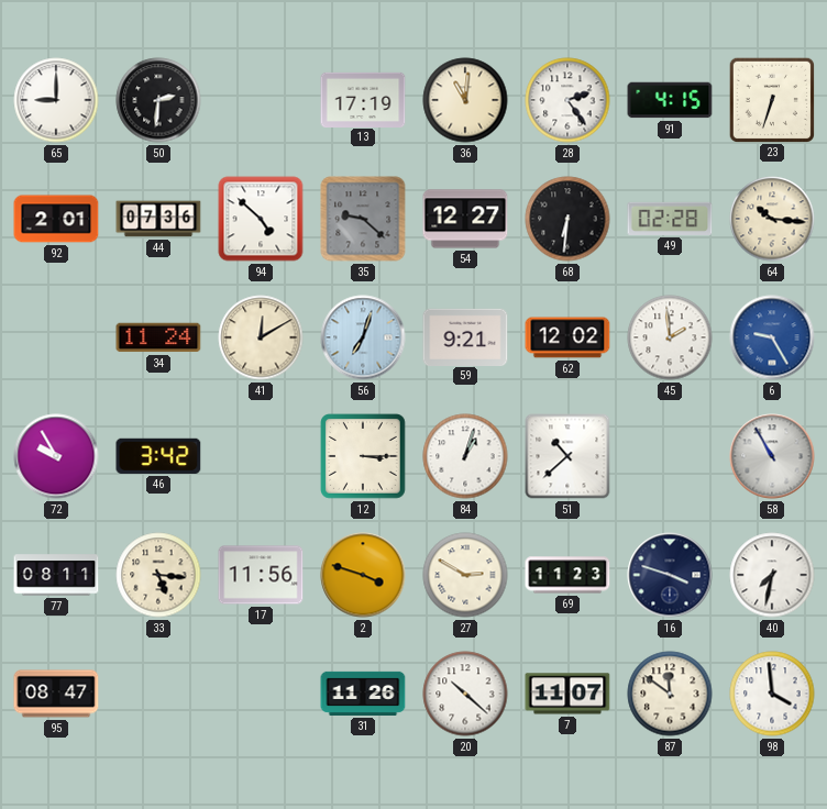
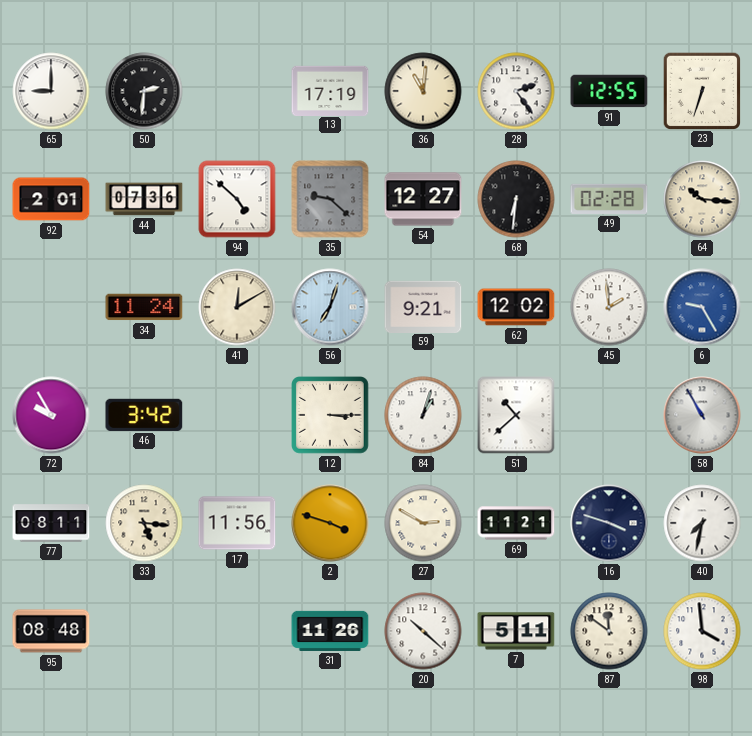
91: 4:15 -> 12:55 (609, 91)
69: 11:23 -> 11:21 (516, 523)
95: 08:47 -> 08:48 (51, 631)
7: 11:07 -> 5:11 (516, 631)
